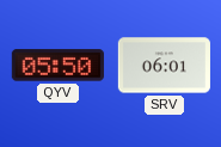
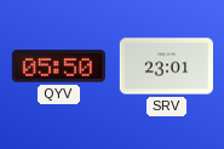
SRV: 06:01 -> 23:01 (166, 67)
